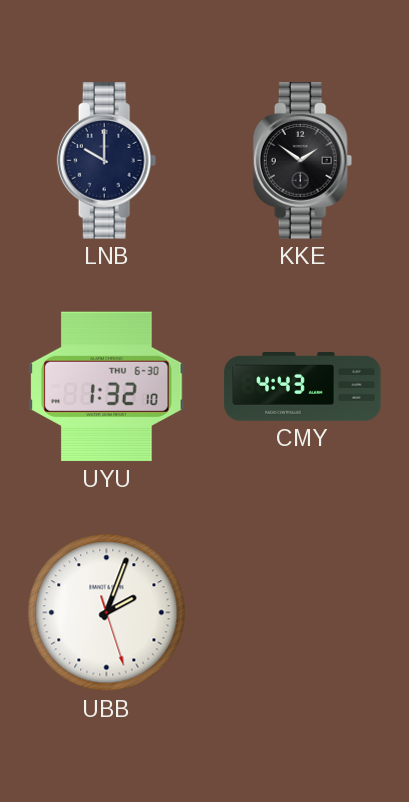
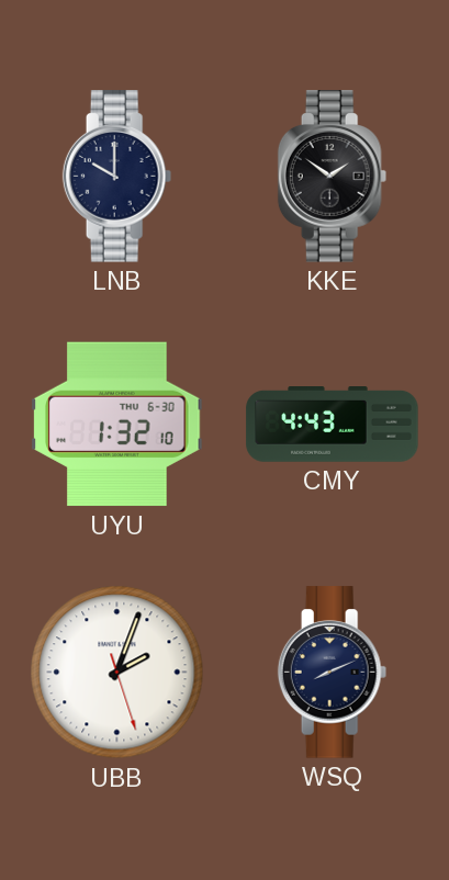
WSQ: none -> 8:11 (333, 673)
